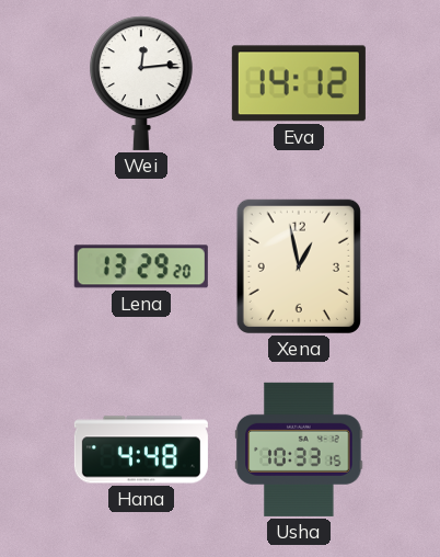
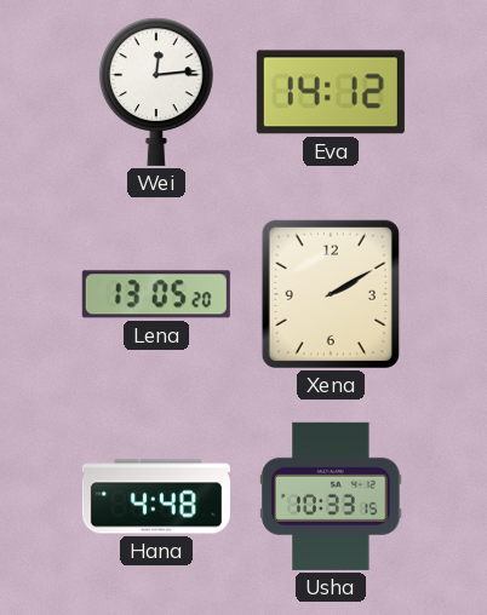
Lena: 13:29 -> 13:05 (156, 294)
Xena: 12:58 -> 2:10 (331, 294)
